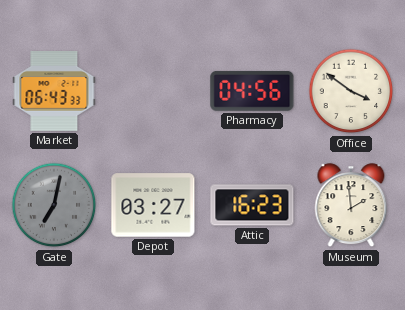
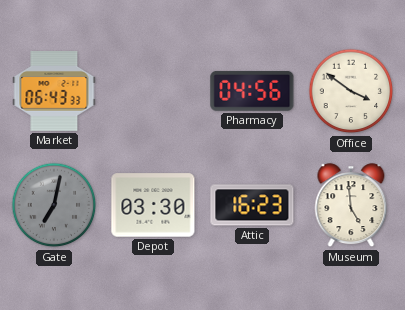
Depot: 03:27 -> 03:30 (153, 205)
Museum: 1:59 -> 4:59 (351, 206)
